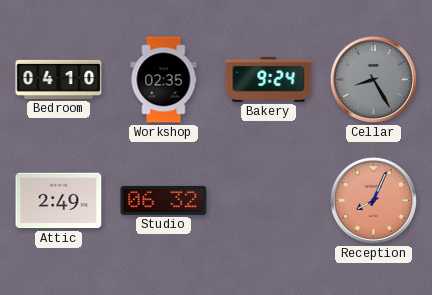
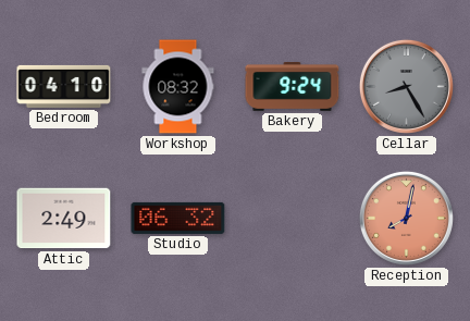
Workshop: 02:35 -> 08:32 (178, 87)
Reception: 8:04 -> 8:02 (406, 218)
